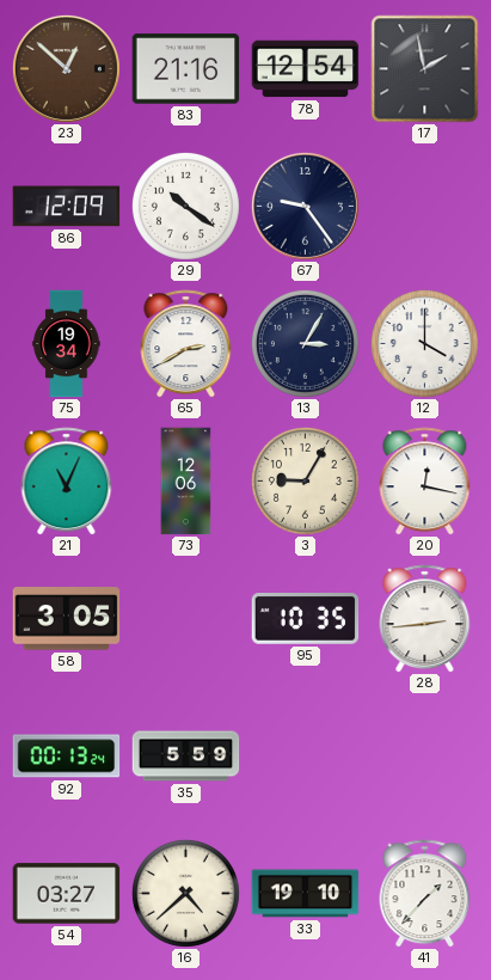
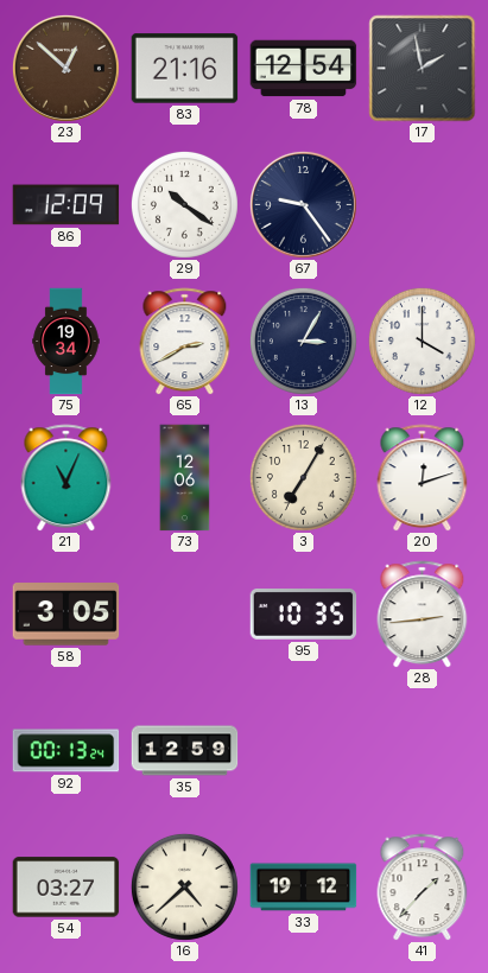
3: 9:05 -> 7:05 (303, 477)
20: 12:17 -> 12:12 (423, 478)
35: 5:59 -> 12:59 (185, 751)
33: 19:10 -> 19:12 (304, 888)
